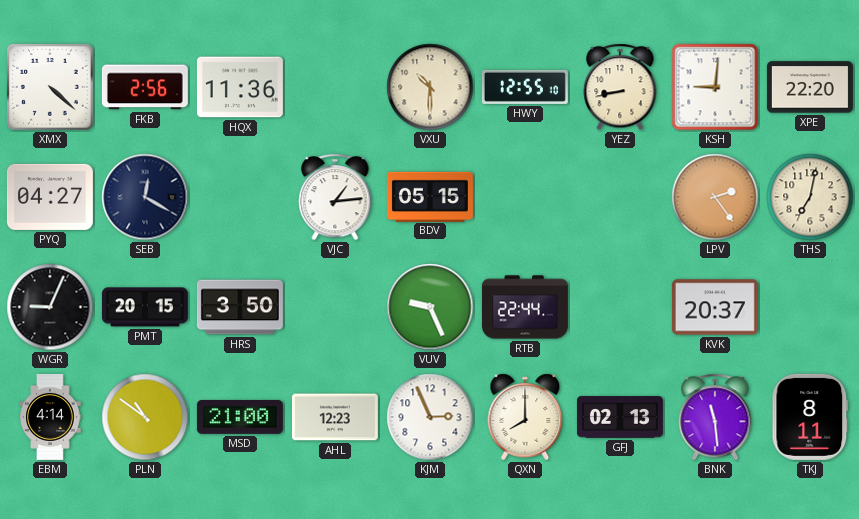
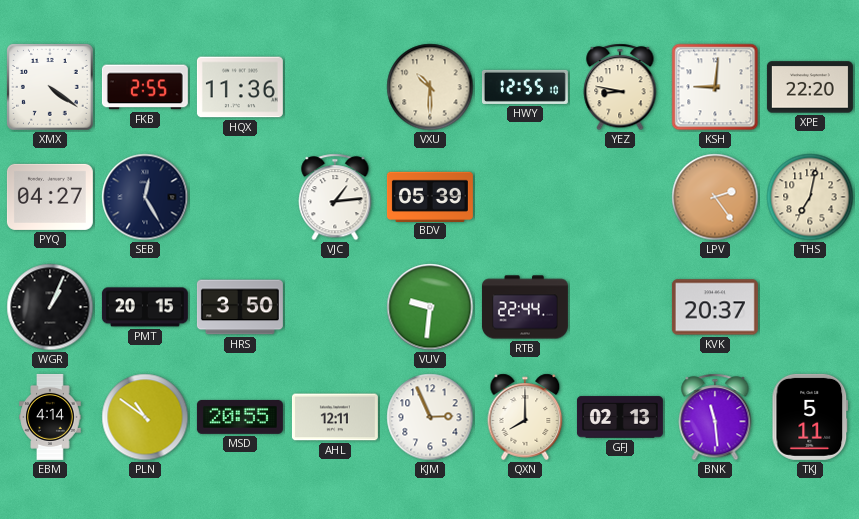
XMX: 4:22 -> 4:21 (50, 87)
FKB: 2:56 -> 2:55 (145, 87)
YEZ: 8:43 -> 8:47 (620, 87)
SEB: 12:20 -> 12:25 (145, 197)
BDV: 05:15 -> 05:39 (430, 196)
WGR: 9:04 -> 1:04 (50, 307)
VUV: 9:26 -> 9:31 (430, 307)
MSD: 21:00 -> 20:55 (240, 417)
AHL: 12:23 -> 12:11 (335, 417)
TKJ: 8:11 -> 5:11 (810, 417)
